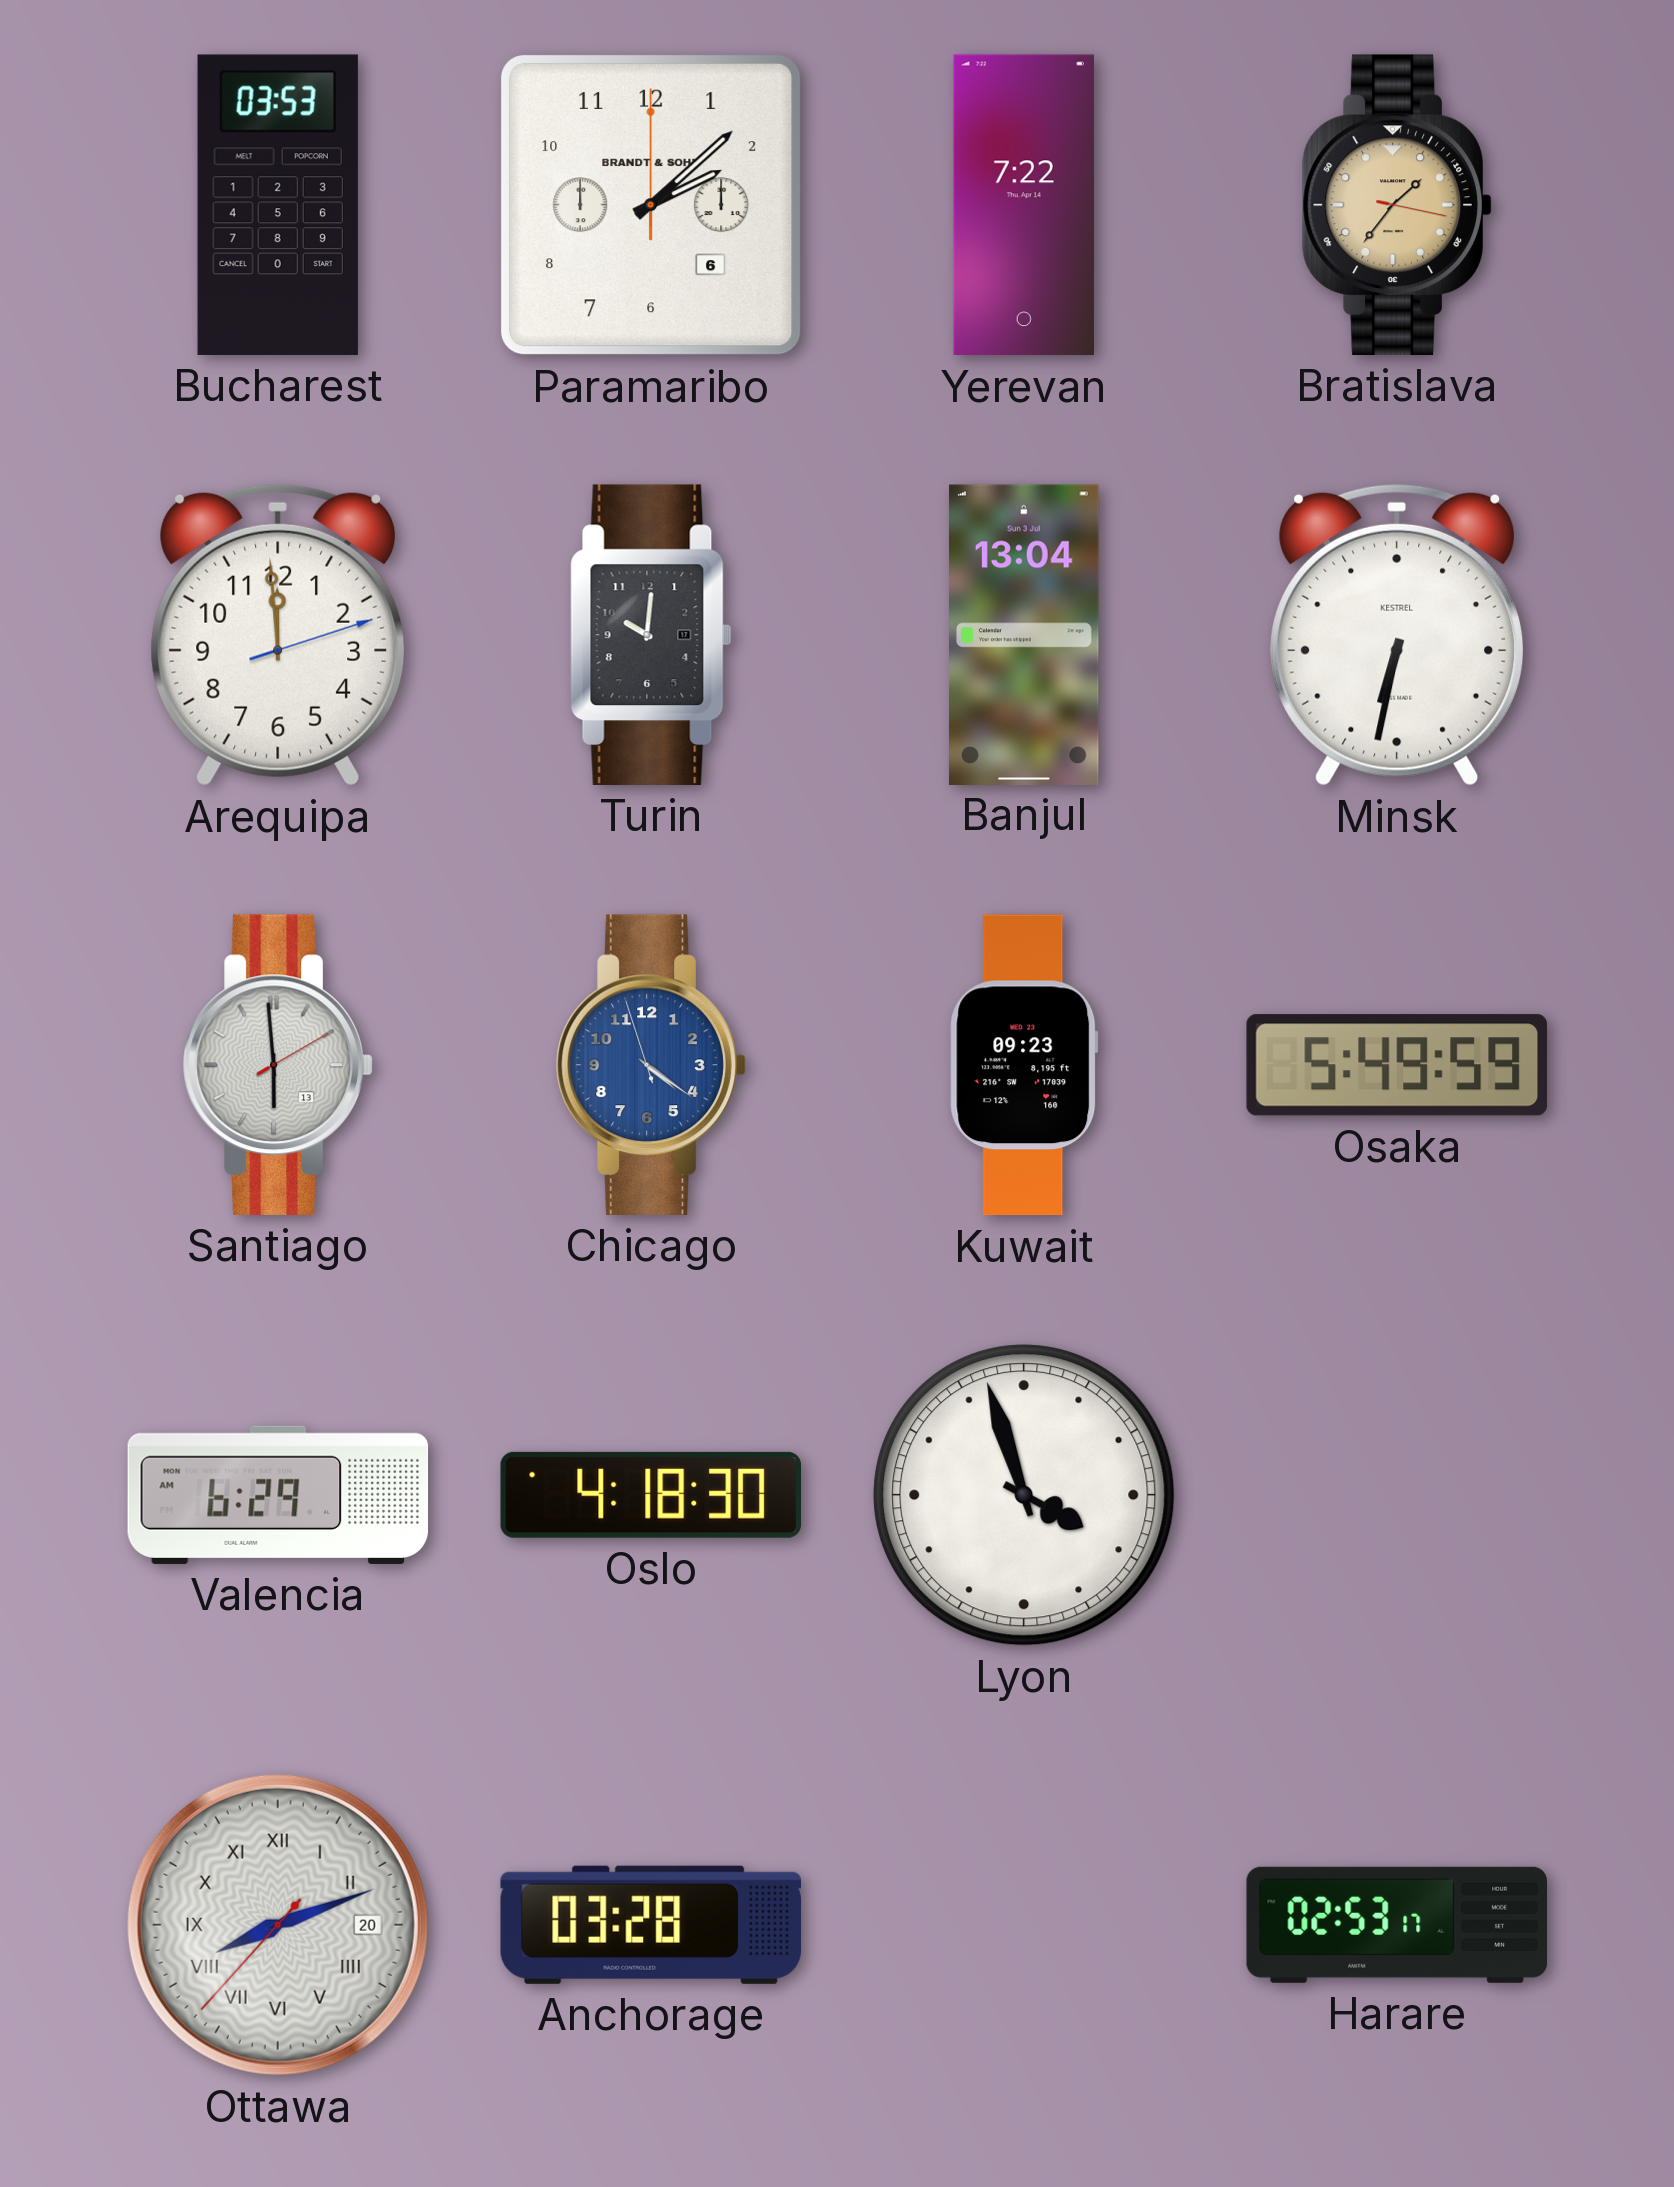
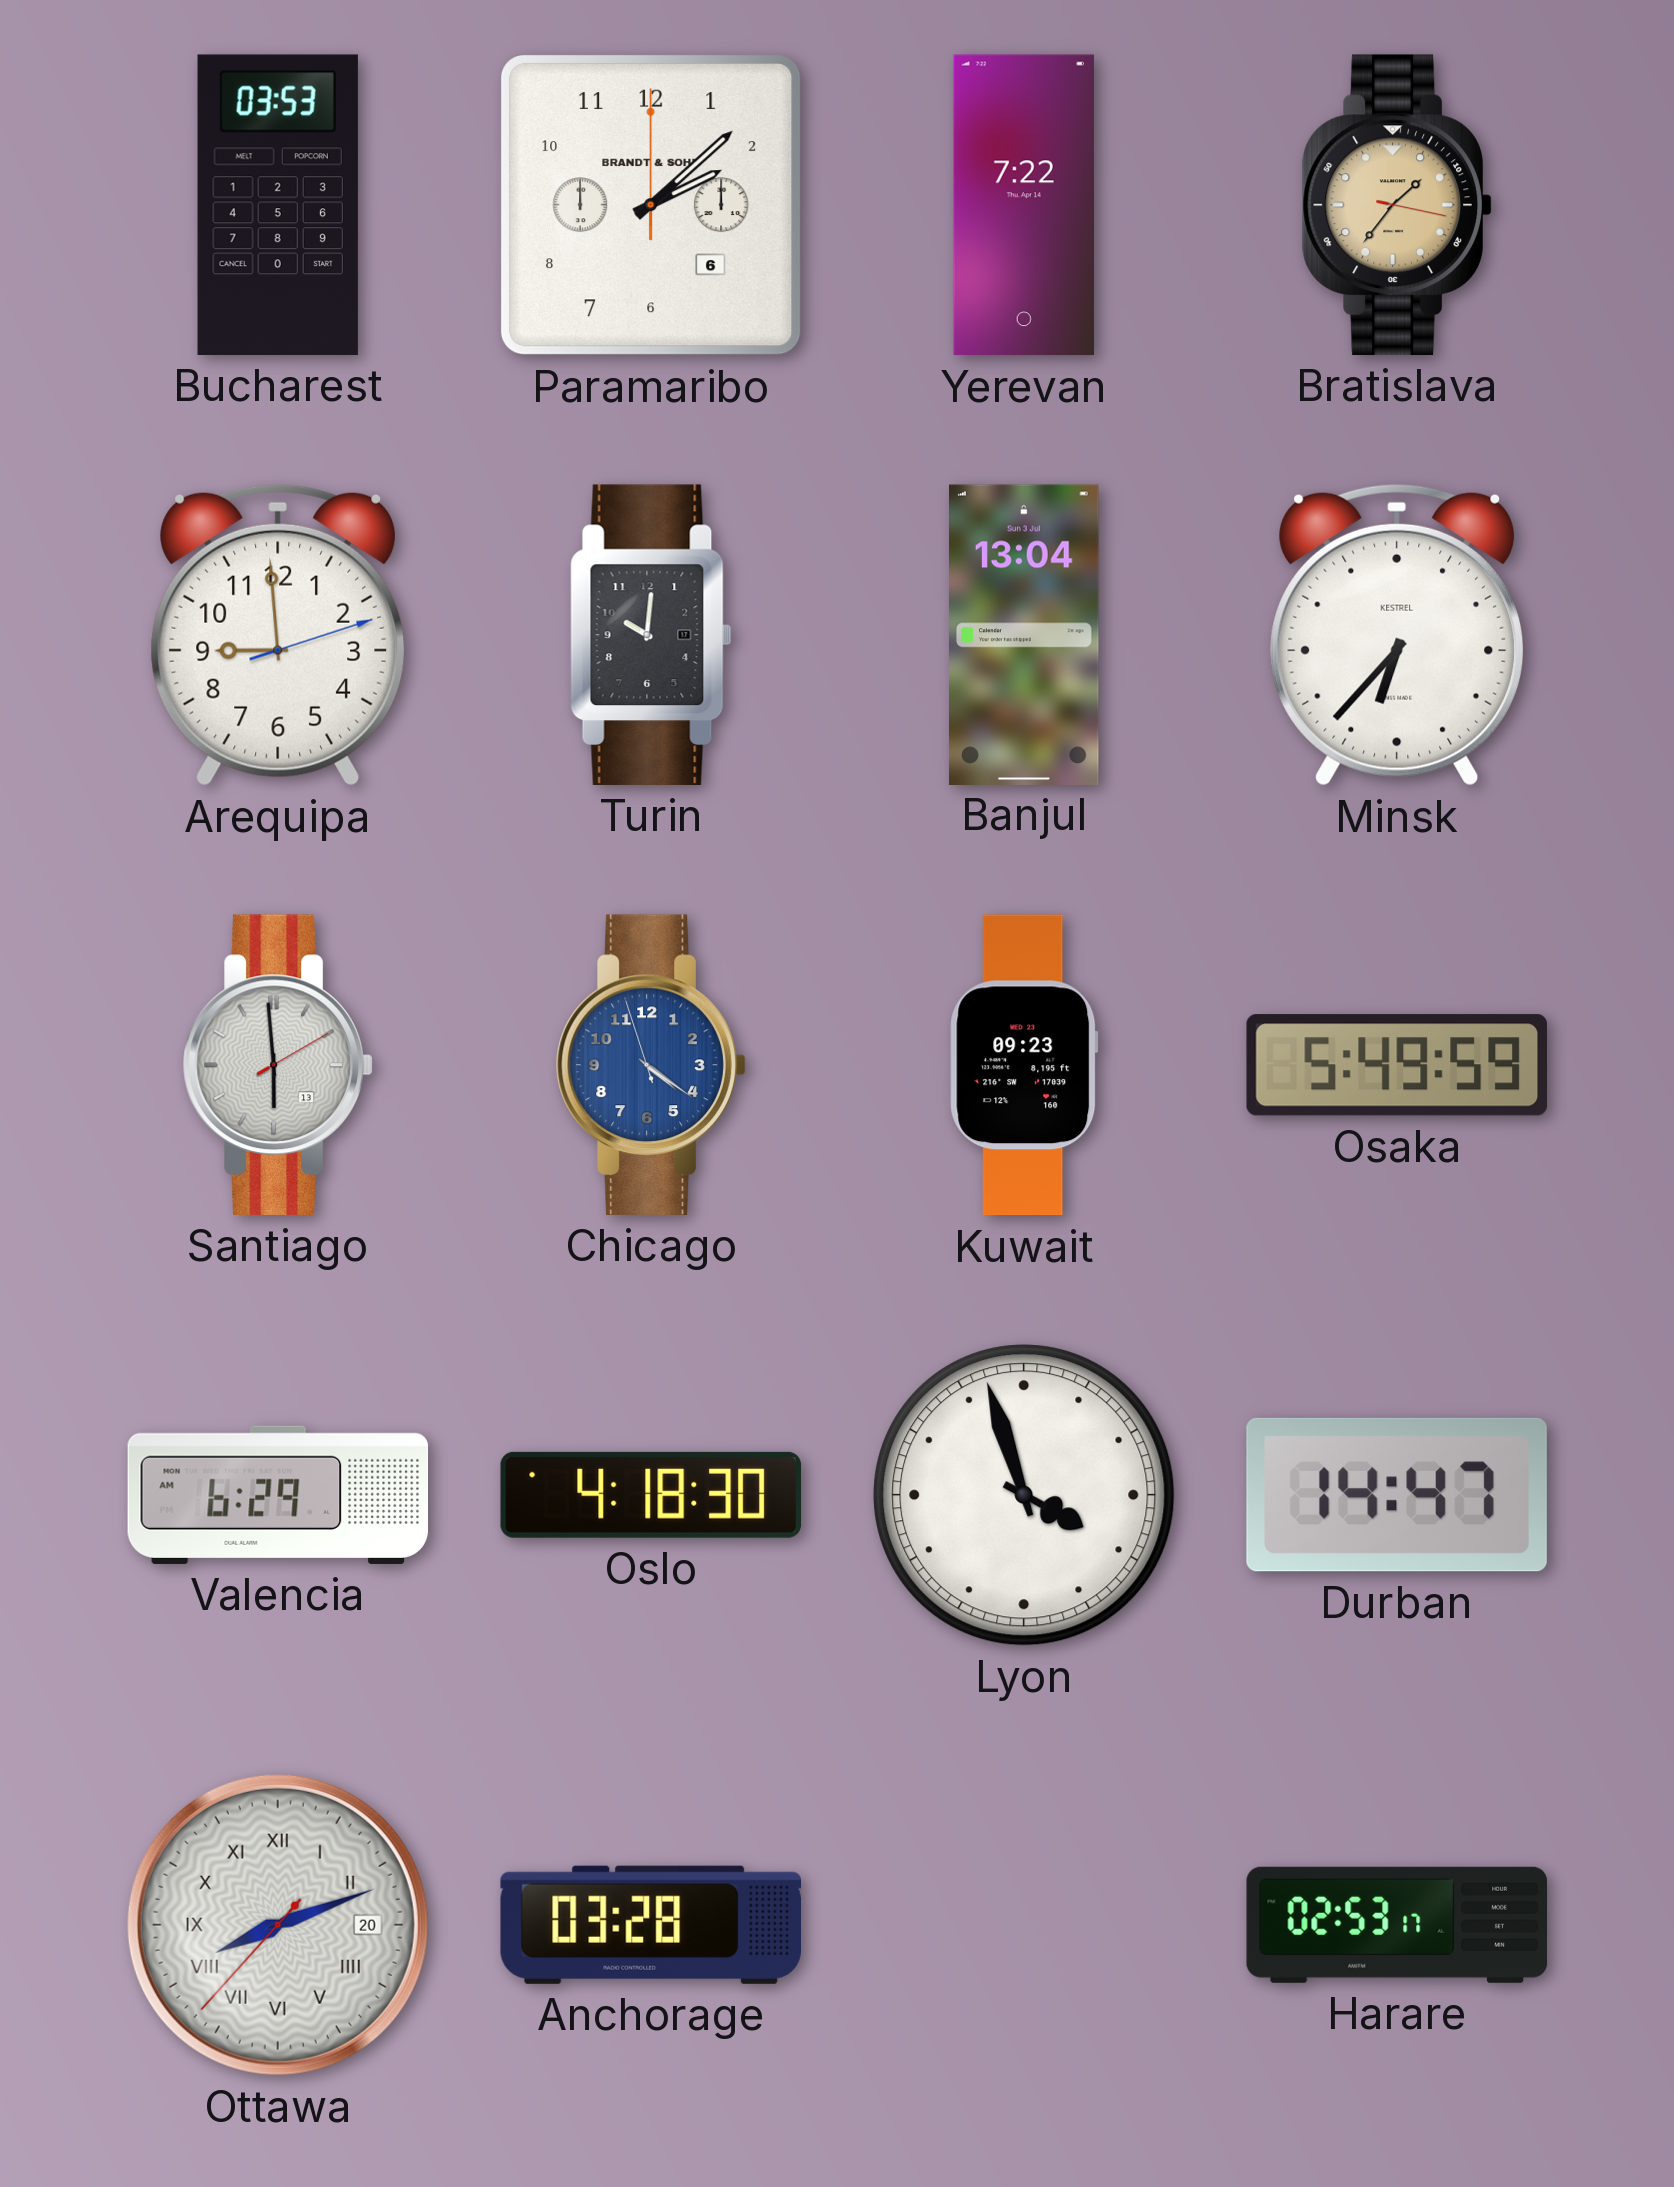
Arequipa: 11:59 -> 8:59 (278, 635)
Minsk: 6:32 -> 6:37 (1397, 635)
Durban: none -> 14:47 (1397, 1495)
